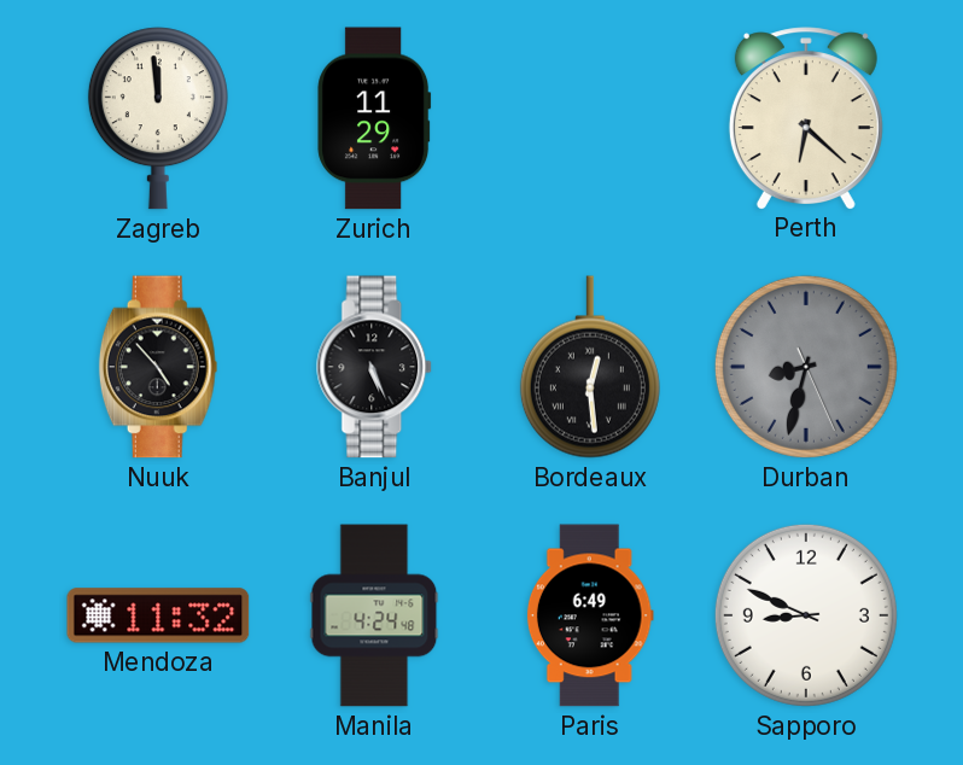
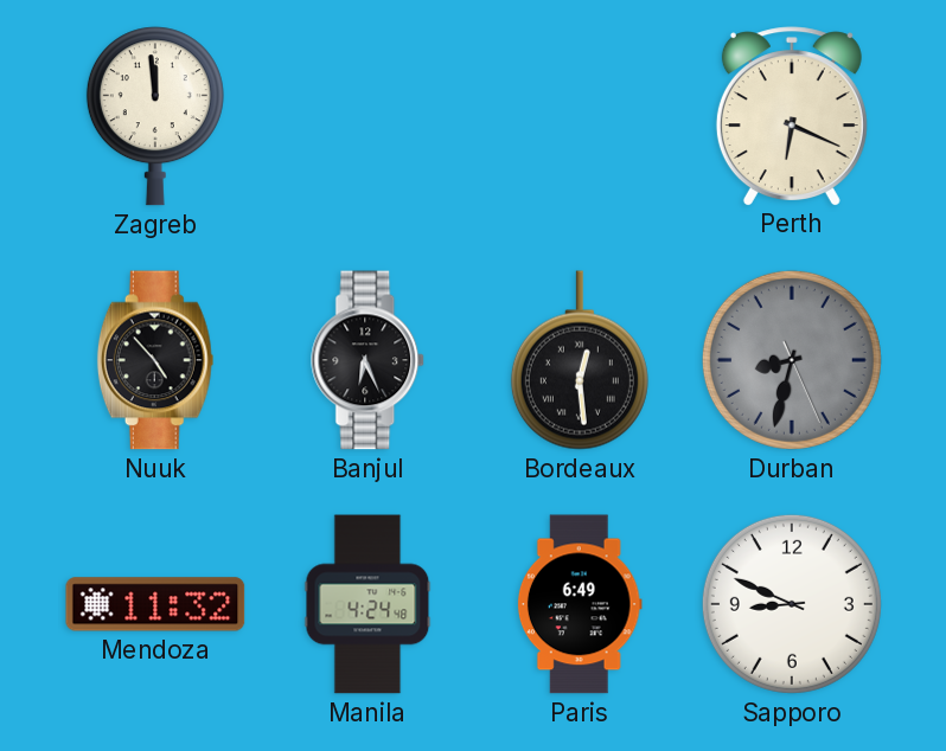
Zurich: 11:29 -> none (374, 118)
Perth: 6:22 -> 6:19 (792, 116)
Banjul: 5:26 -> 6:26 (369, 360)
